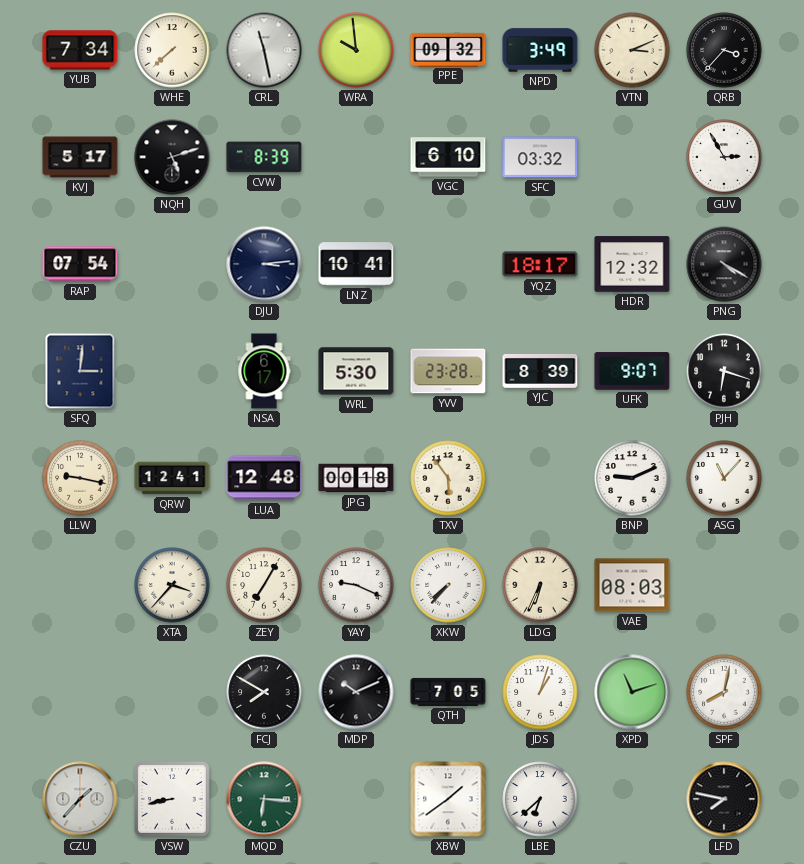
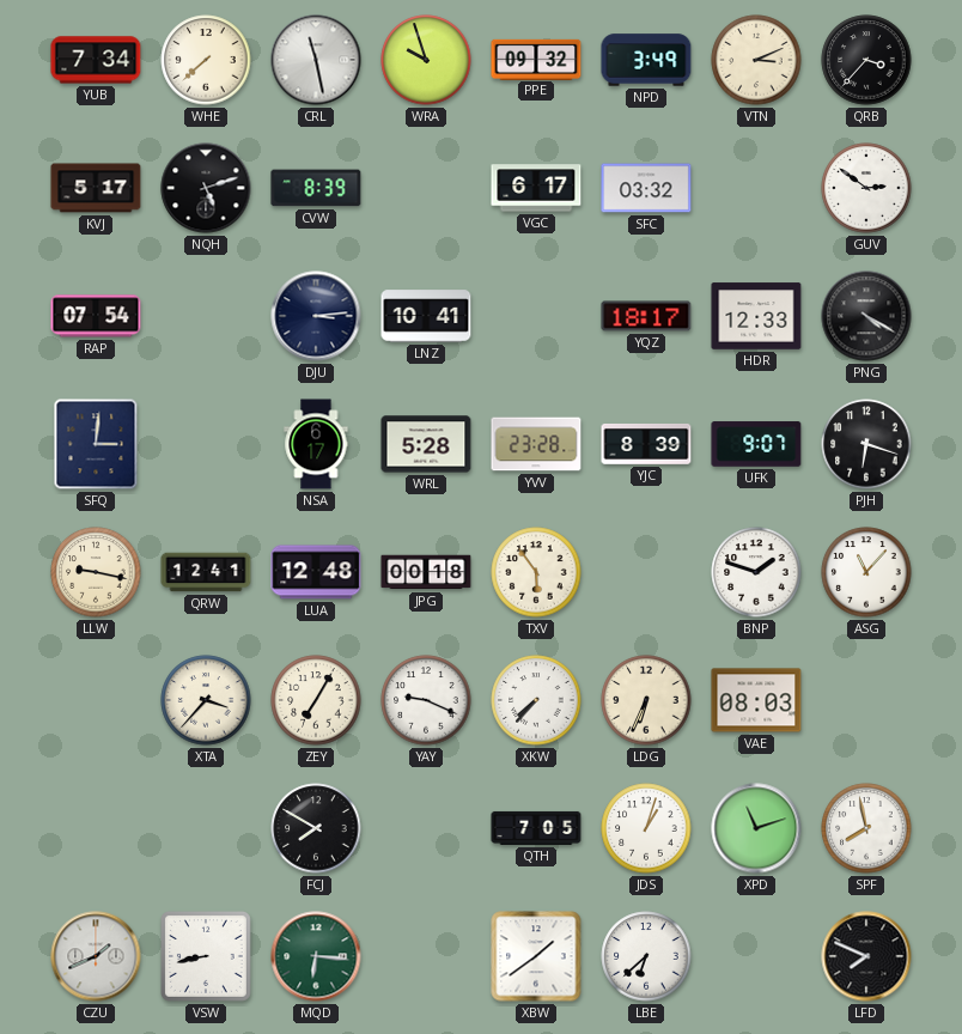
WRA: 9:59 -> 9:57 (426, 60)
VGC: 6:10 -> 6:17 (536, 188)
GUV: 2:55 -> 2:51 (866, 188)
HDR: 12:32 -> 12:33 (756, 316)
WRL: 5:30 -> 5:28 (426, 444)
BNP: 9:11 -> 1:48 (756, 572)
MDP: 10:11 -> none (356, 692)
SPF: 8:02 -> 7:58 (866, 828)
CZU: 1:37 -> 1:41 (96, 956)
LFD: 7:47 -> 7:49 (866, 956)
